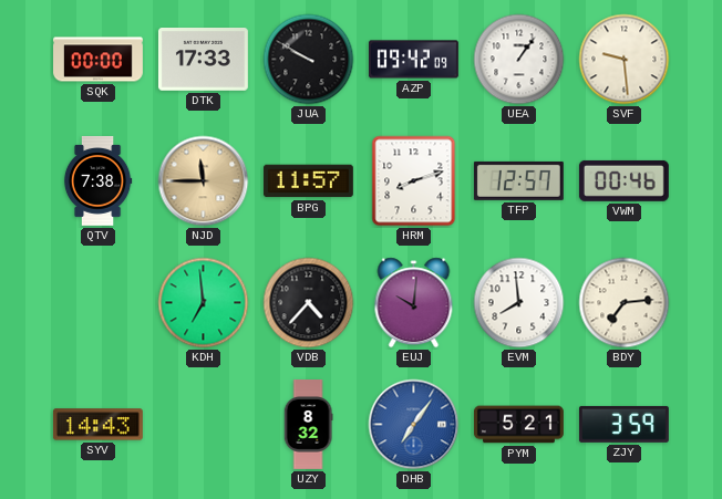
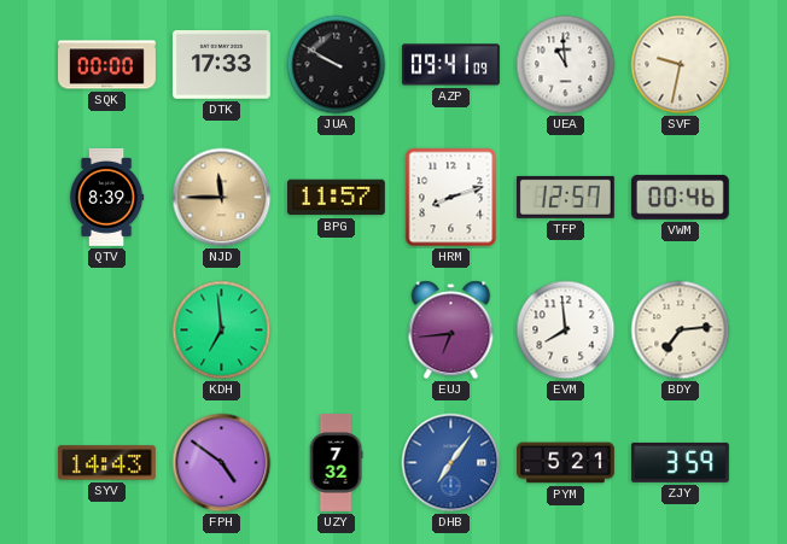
AZP: 09:42 -> 09:41 (450, 65)
UEA: 1:06 -> 10:59 (566, 65)
SVF: 9:29 -> 9:32 (681, 65)
QTV: 7:38 -> 8:39 (106, 198)
VDB: 4:37 -> none (309, 303)
EUJ: 10:01 -> 6:44 (451, 331)
FPH: none -> 4:51 (222, 463)
UZY: 8:32 -> 7:32 (336, 463)
